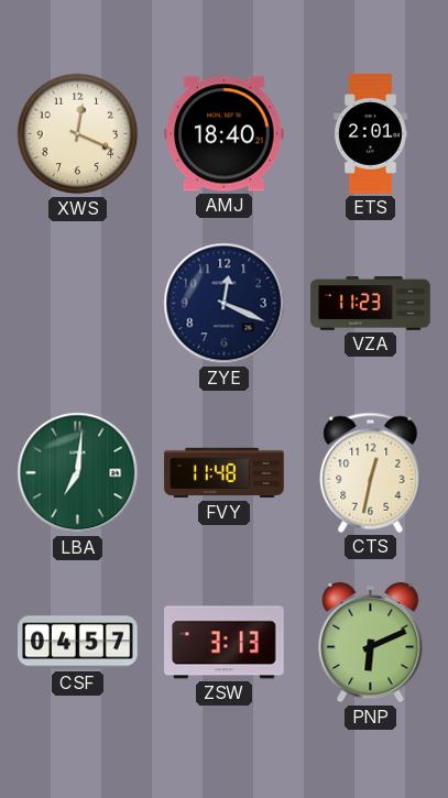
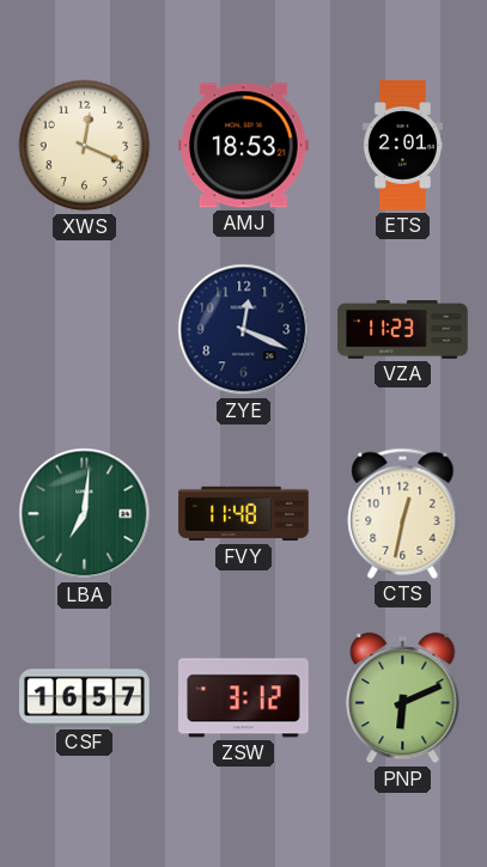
AMJ: 18:40 -> 18:53 (244, 146)
CSF: 04:57 -> 16:57 (85, 698)
ZSW: 3:13 -> 3:12 (244, 698)
